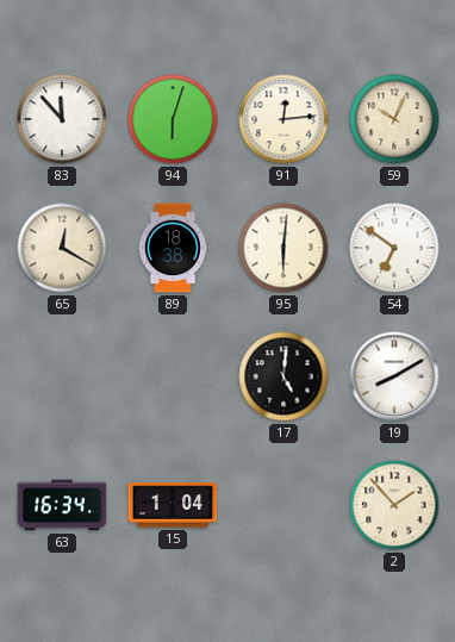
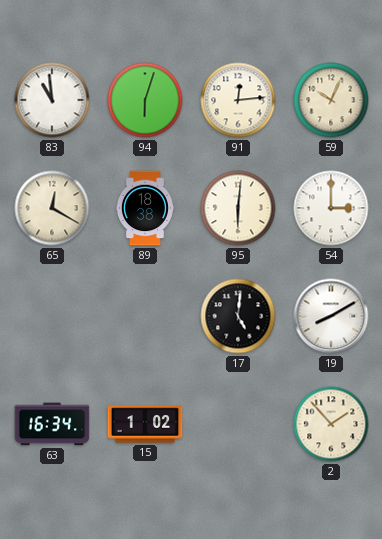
83: 11:53 -> 10:59 (52, 100)
54: 6:51 -> 3:00 (331, 208)
15: 1:04 -> 1:02 (145, 424)
